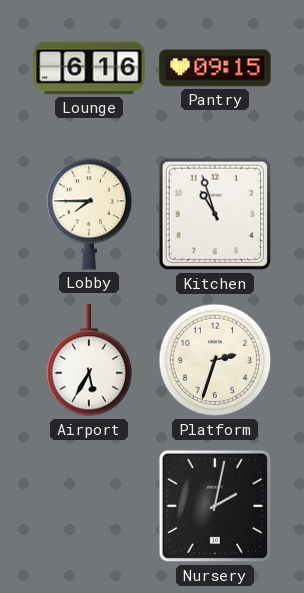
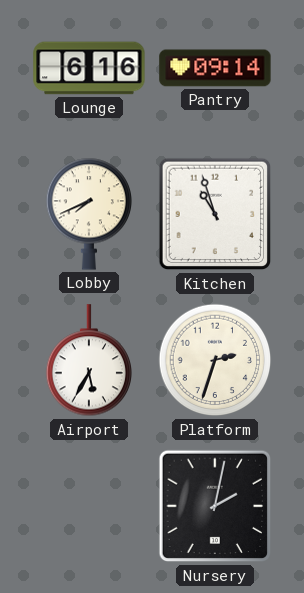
Pantry: 09:15 -> 09:14 (215, 68)
Lobby: 7:45 -> 7:41 (88, 214)
